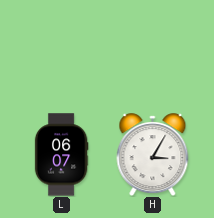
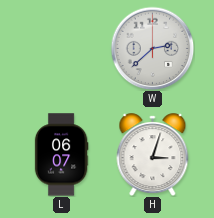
W: none -> 2:38 (152, 48)
H: 3:05 -> 3:03 (153, 155)
